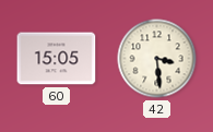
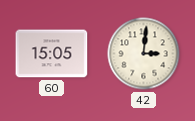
42: 3:29 -> 3:01 (144, 54)
